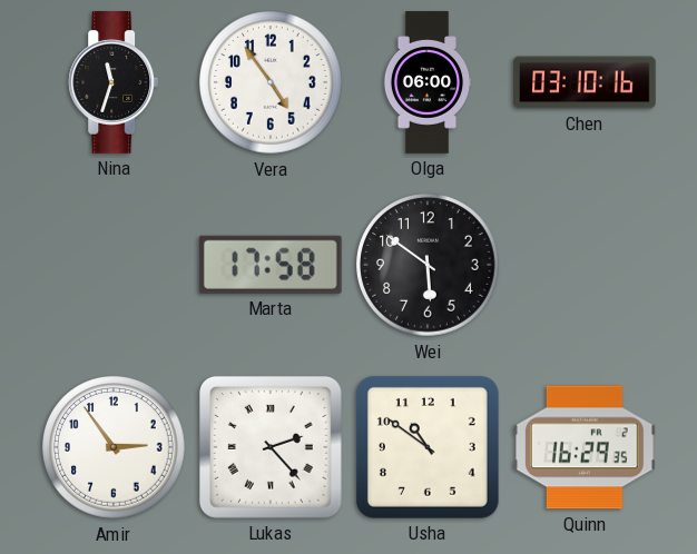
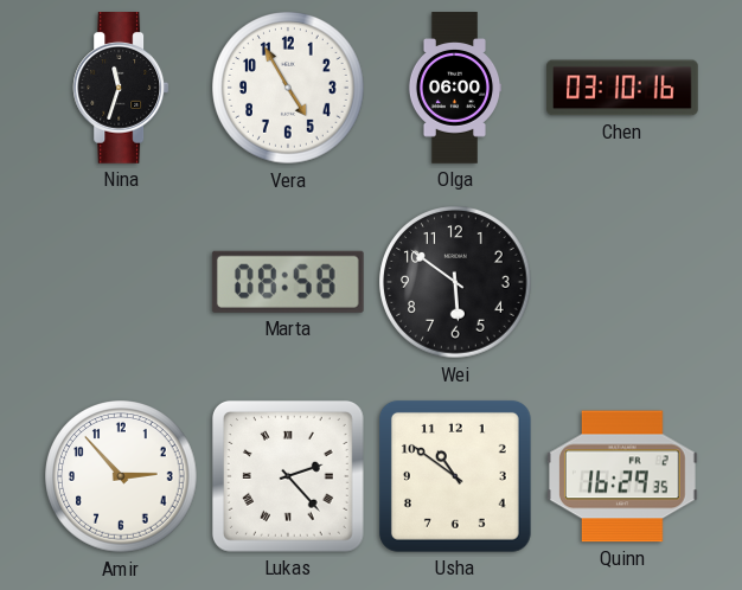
Vera: 4:54 -> 4:55 (288, 88)
Marta: 17:58 -> 08:58 (288, 282)
Amir: 2:54 -> 2:53 (121, 476)
